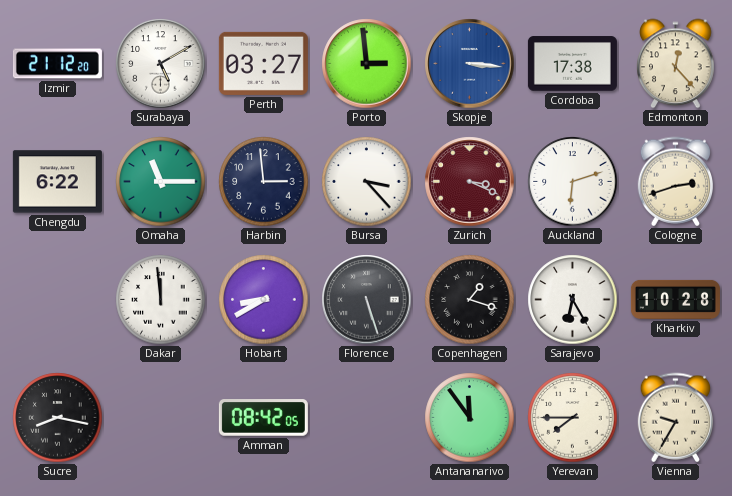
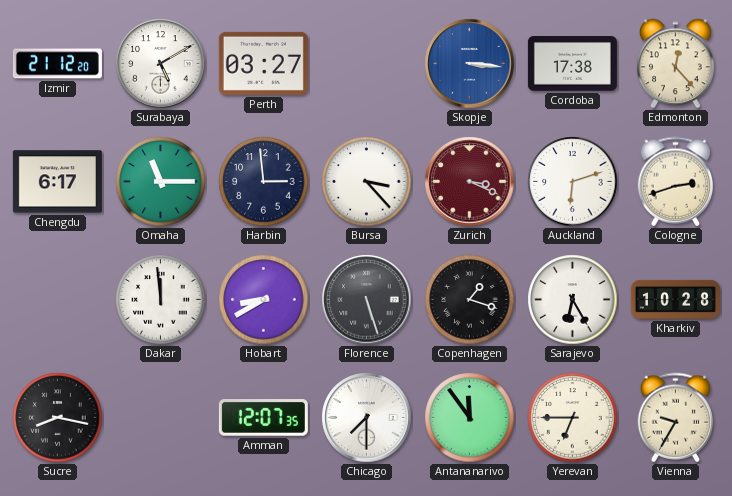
Porto: 2:59 -> none (367, 64)
Chengdu: 6:22 -> 6:17 (57, 182)
Amman: 08:42 -> 12:07 (263, 418)
Chicago: none -> 7:30 (367, 418)
Yerevan: 7:45 -> 6:45 (573, 418)
